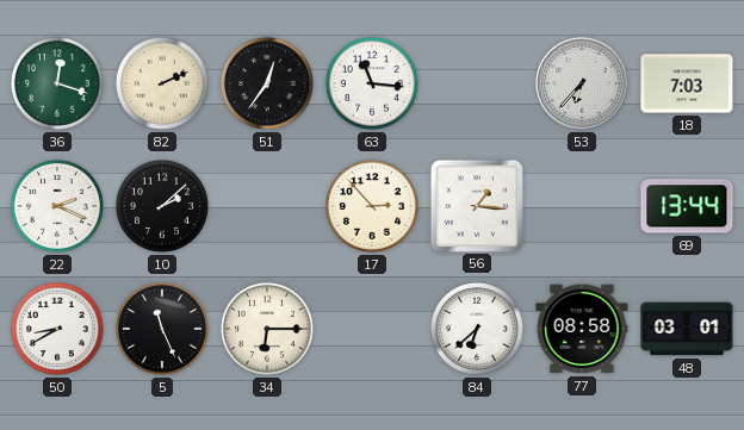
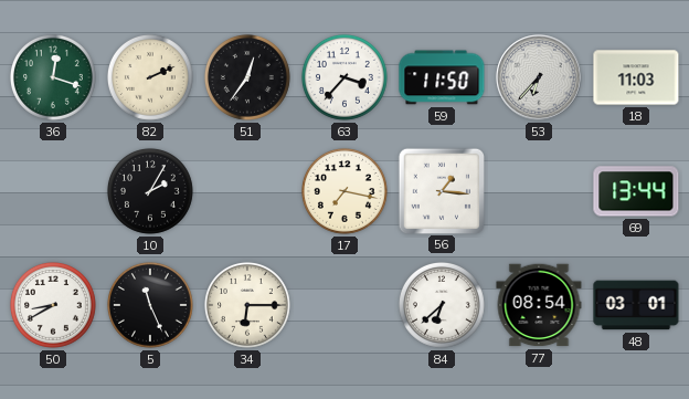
63: 11:16 -> 3:37 (344, 77)
59: none -> 11:50 (442, 77)
18: 7:03 -> 11:03 (636, 77)
22: 2:19 -> none (57, 206)
10: 2:08 -> 2:05 (150, 191)
17: 2:53 -> 7:17 (344, 191)
77: 08:58 -> 08:54 (539, 305)
